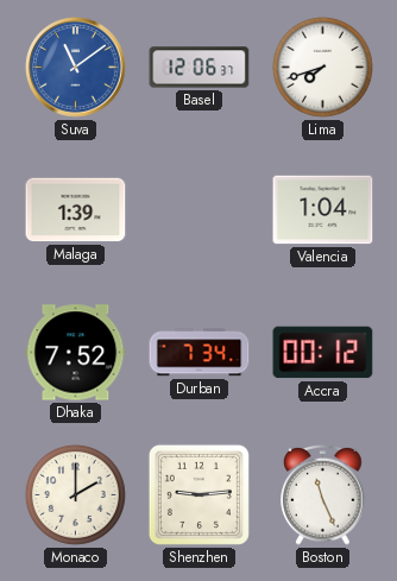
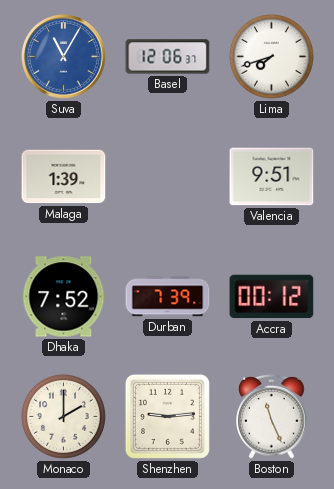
Suva: 11:09 -> 11:05 (64, 57)
Valencia: 1:04 -> 9:51 (272, 177)
Durban: 7:34 -> 7:39 (168, 297)
